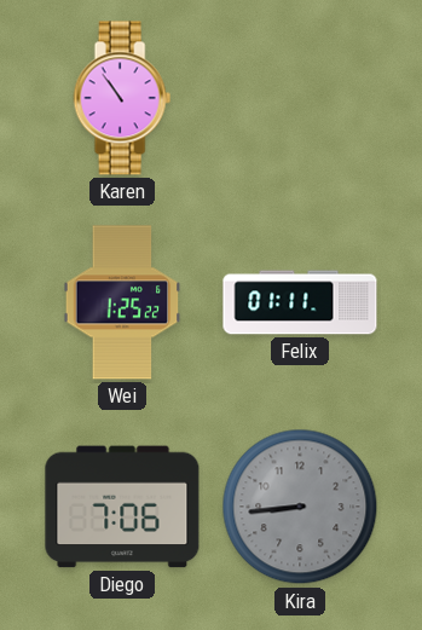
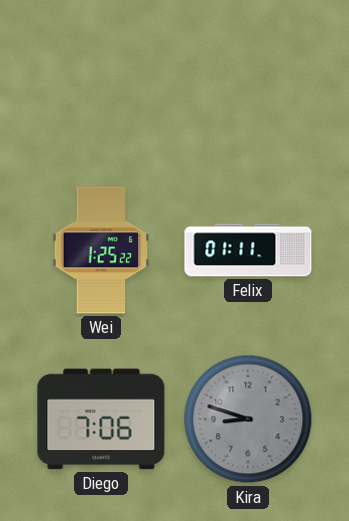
Karen: 10:54 -> none (122, 98)
Kira: 8:44 -> 8:48 (248, 419)
